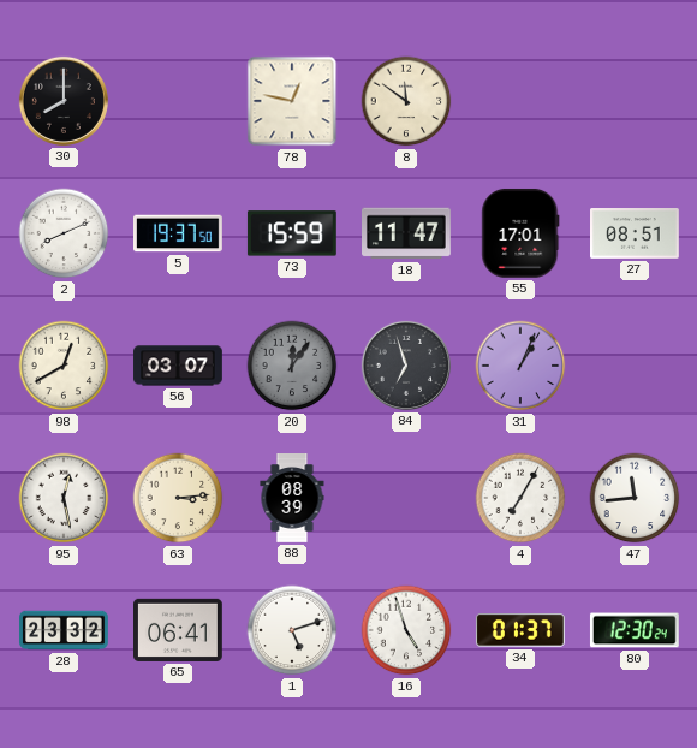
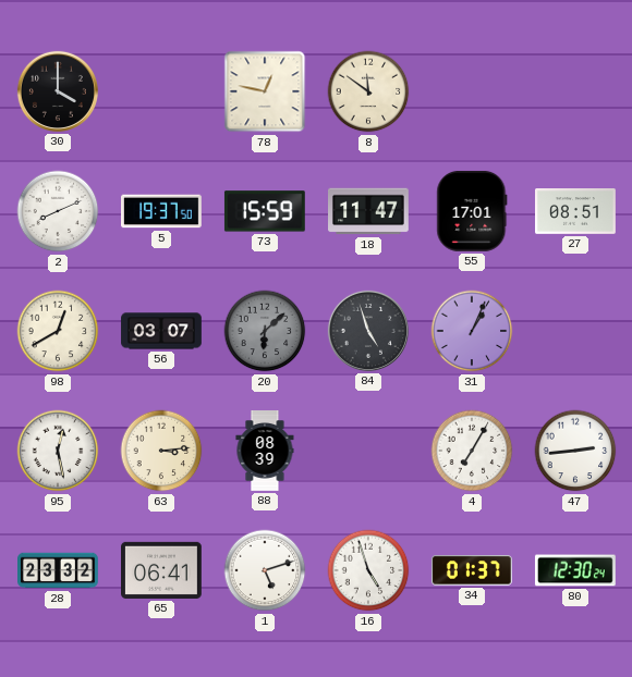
30: 8:00 -> 4:00 (58, 91)
20: 12:06 -> 6:08 (265, 331)
84: 6:57 -> 4:57 (368, 331)
47: 11:44 -> 2:44 (575, 451)
